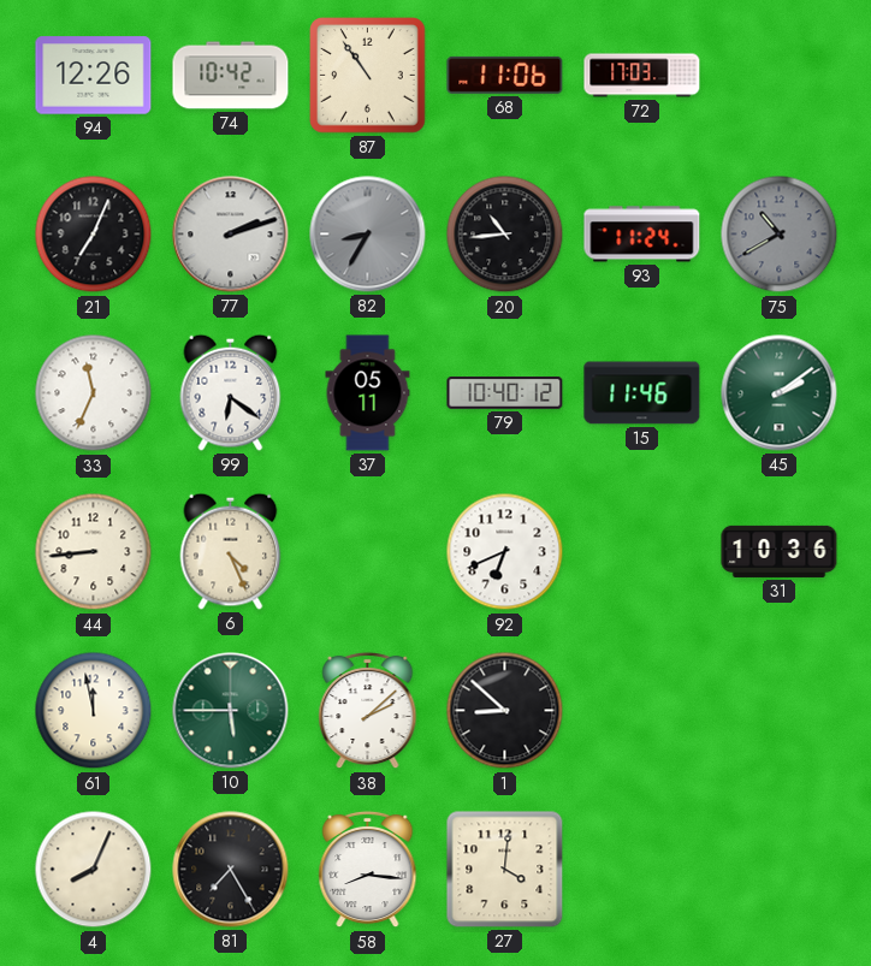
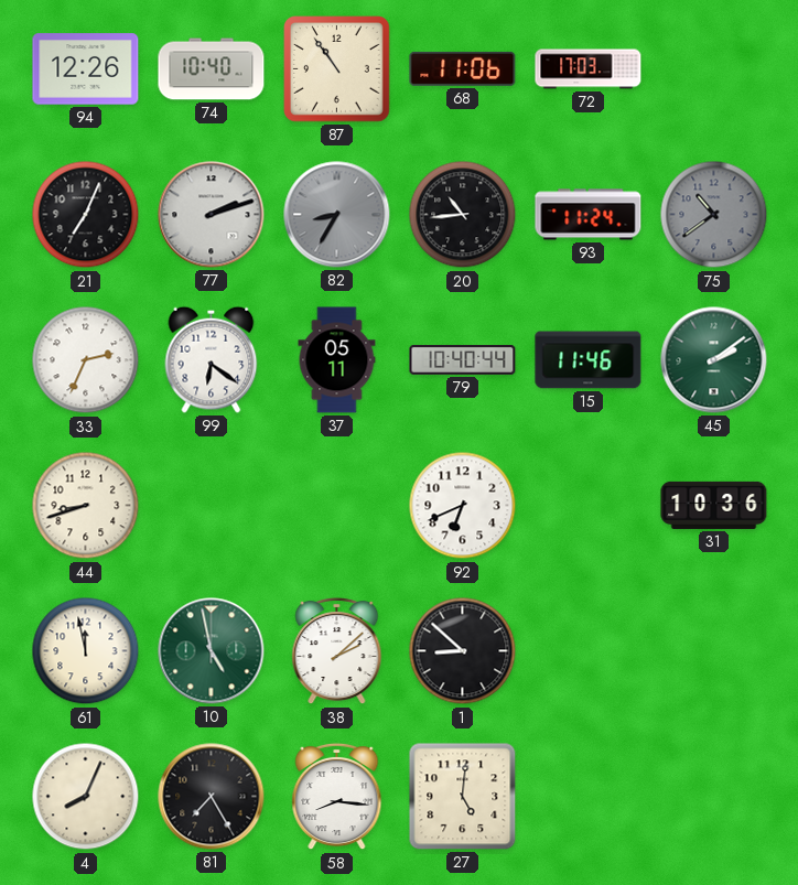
74: 10:42 -> 10:40 (212, 69)
75: 10:40 -> 10:39 (714, 215)
33: 11:34 -> 2:34 (86, 360)
79: 10:40:12 -> 10:40:44 (463, 360)
44: 8:44 -> 8:42 (86, 506)
6: 4:26 -> none (231, 551)
10: 5:45 -> 4:58 (212, 651)
27: 4:01 -> 5:01 (463, 797)
